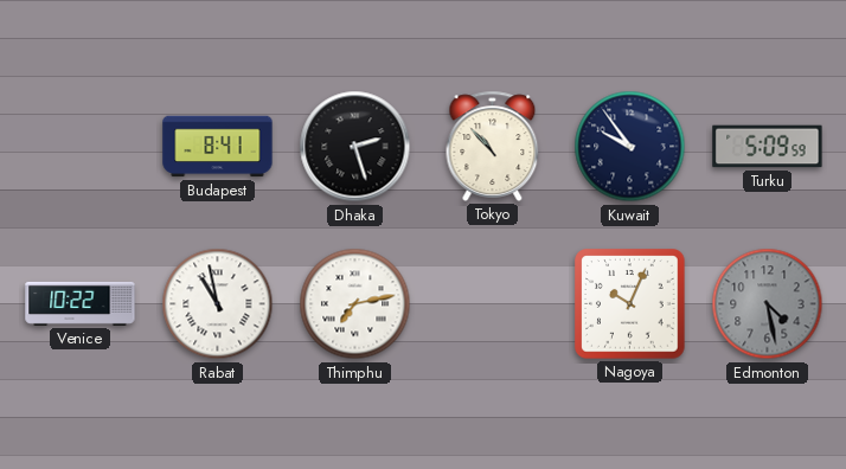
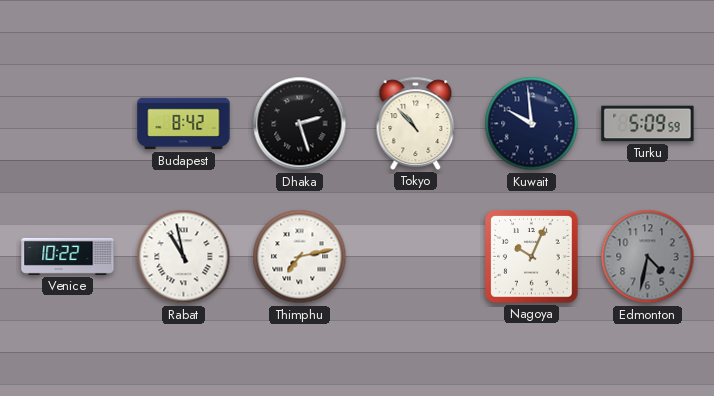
Budapest: 8:41 -> 8:42 (184, 124)
Kuwait: 9:54 -> 9:59 (532, 124)
Edmonton: 4:28 -> 4:32 (648, 257)
